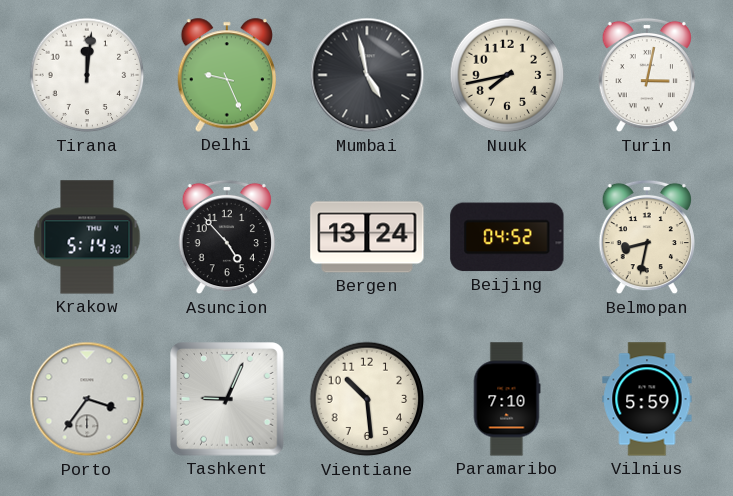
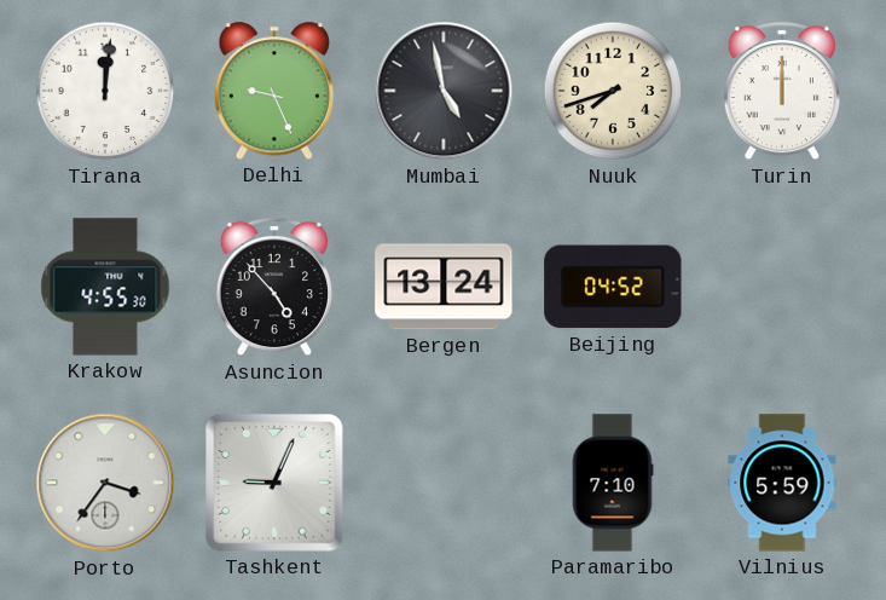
Nuuk: 7:43 -> 7:42 (613, 91)
Turin: 3:02 -> 12:00 (782, 91)
Krakow: 5:14 -> 4:55 (105, 287)
Belmopan: 8:32 -> none (647, 237)
Vientiane: 10:29 -> none (367, 399)
